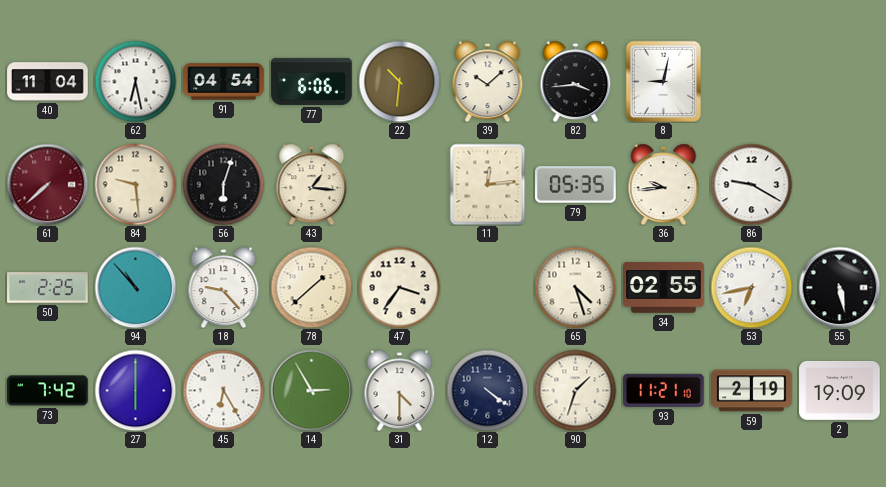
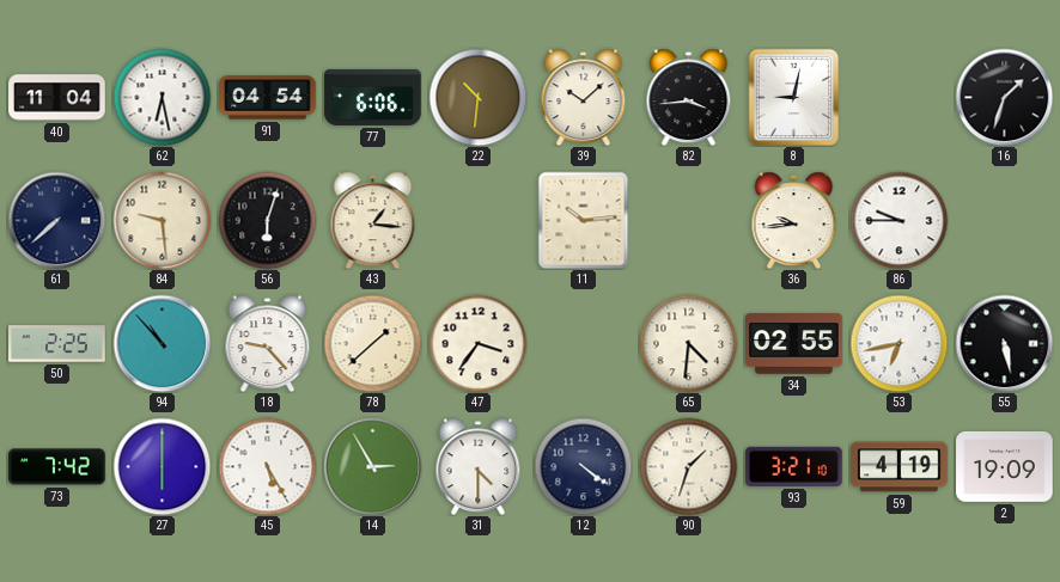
16: none -> 1:33 (1004, 97)
61 dial: burgundy -> navy (56, 220)
11: 12:14 -> 10:14 (584, 220)
79: 05:35 -> none (576, 185)
86: 9:20 -> 9:45 (898, 220)
65: 4:27 -> 4:31 (688, 343)
45: 6:25 -> 5:25 (267, 466)
93: 11:21 -> 3:21 (794, 466)
59: 2:19 -> 4:19 (900, 467)
